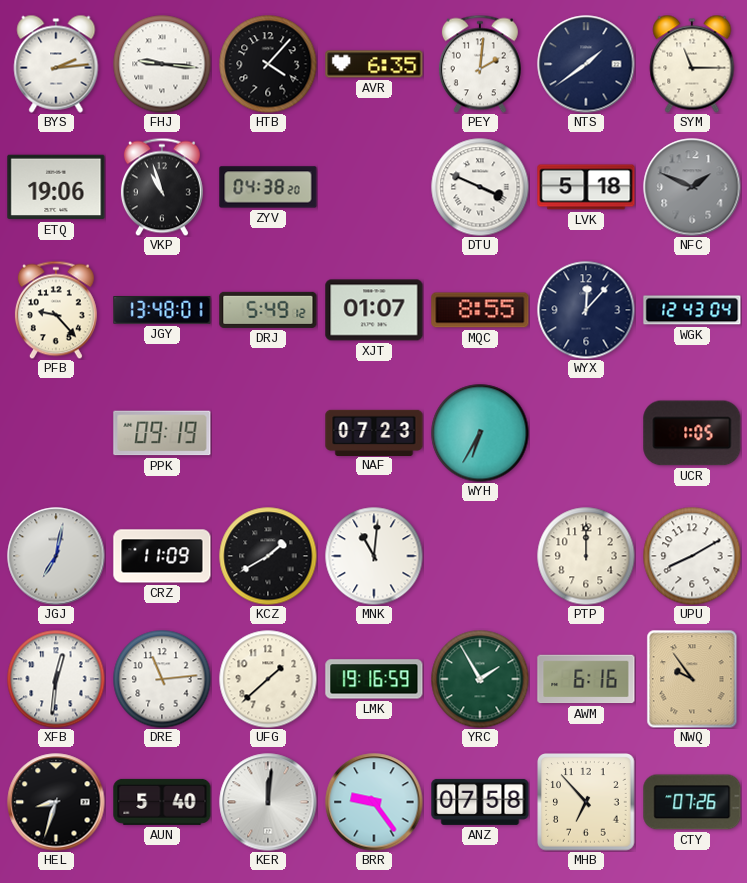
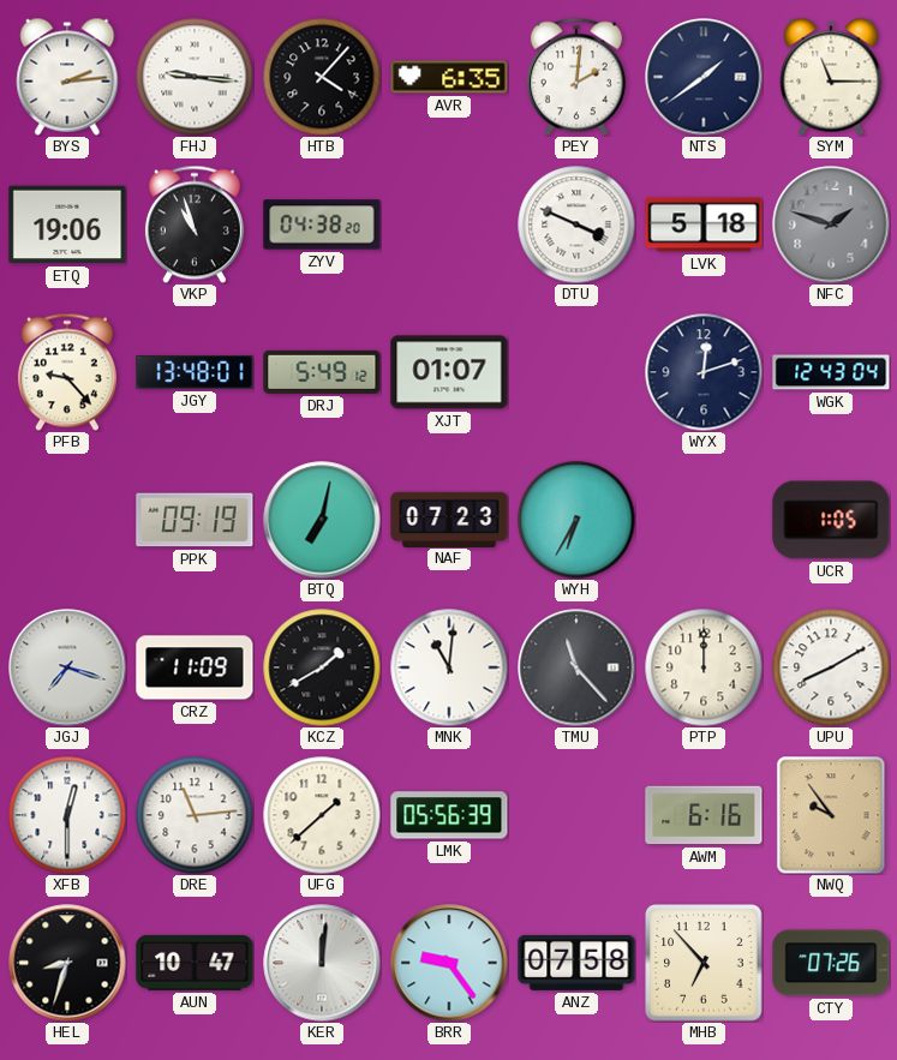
NFC: 1:49 -> 1:48 (831, 224)
MQC: 8:55 -> none (480, 310)
WYX: 12:07 -> 12:12 (704, 372)
BTQ: none -> 7:02 (322, 520)
JGJ: 7:02 -> 7:18 (67, 667)
TMU: none -> 11:23 (576, 667)
XFB: 12:31 -> 12:30 (67, 815)
LMK: 19:16 -> 05:56 (449, 815)
YRC: 1:55 -> none (480, 679)
AUN: 5:40 -> 10:47 (195, 963)
